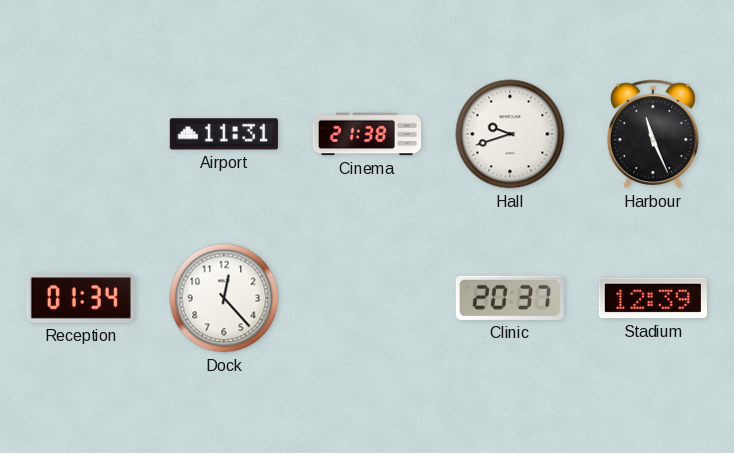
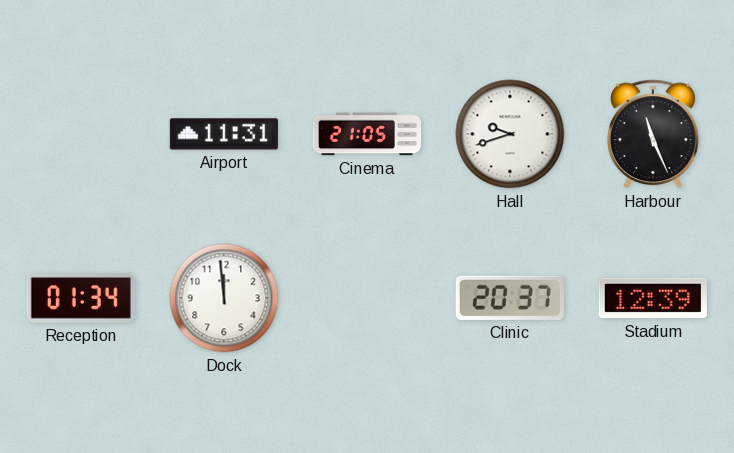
Cinema: 21:38 -> 21:05 (367, 134)
Dock: 12:23 -> 11:59 (224, 298)
